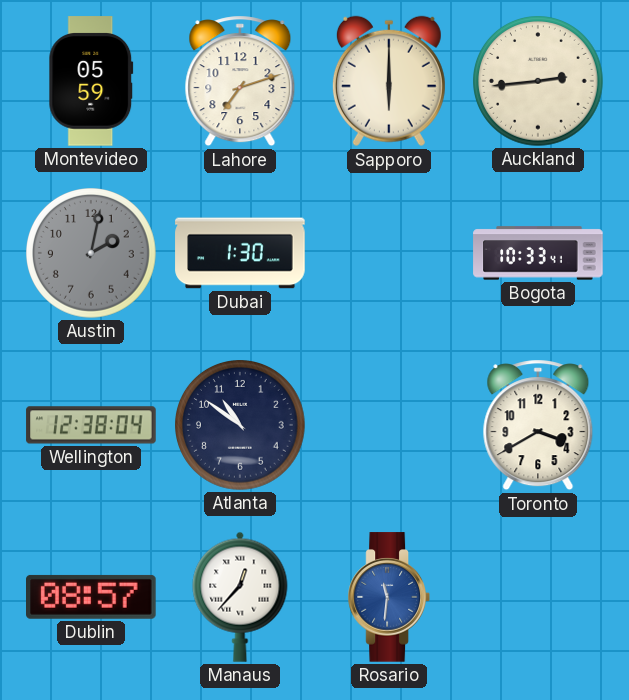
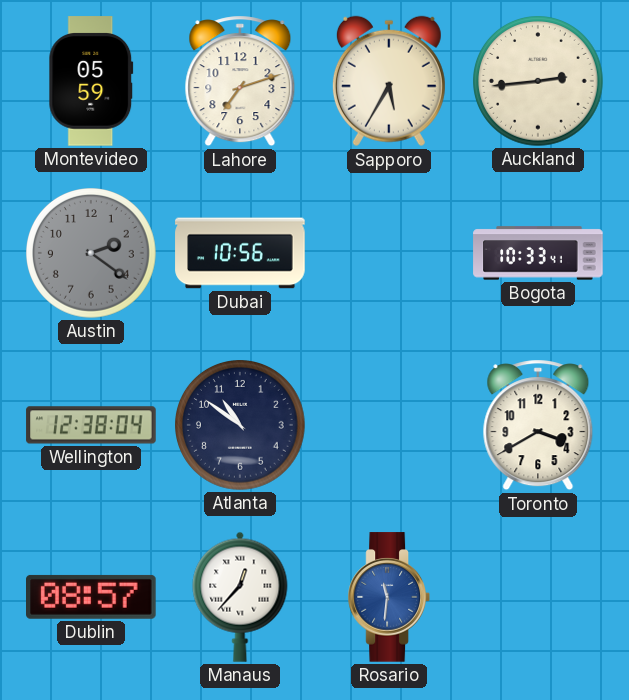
Sapporo: 6:00 -> 5:35 (389, 81)
Austin: 2:02 -> 2:21 (92, 254)
Dubai: 1:30 -> 10:56 (240, 253)
